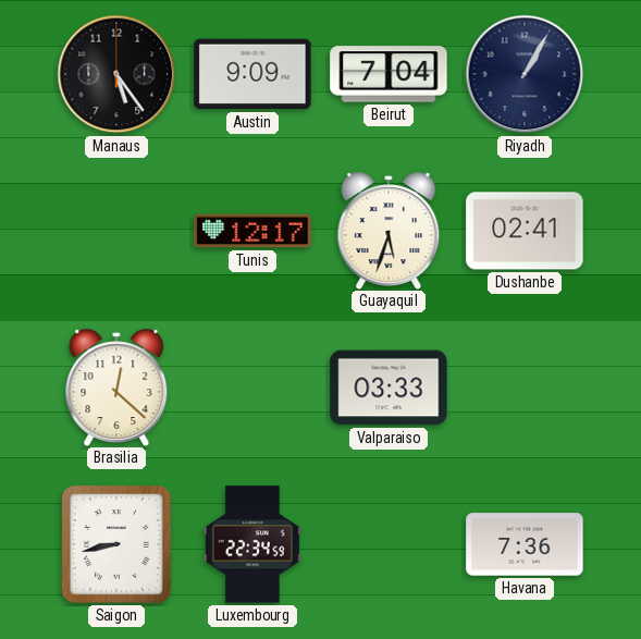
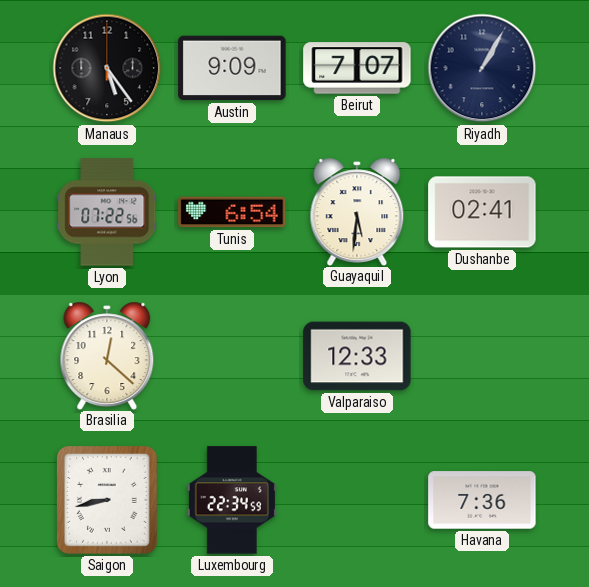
Beirut: 7:04 -> 7:07 (357, 68)
Lyon: none -> 07:22 (107, 212)
Tunis: 12:17 -> 6:54 (232, 212)
Guayaquil: 5:33 -> 5:31 (357, 211)
Valparaiso: 03:33 -> 12:33 (357, 356)
